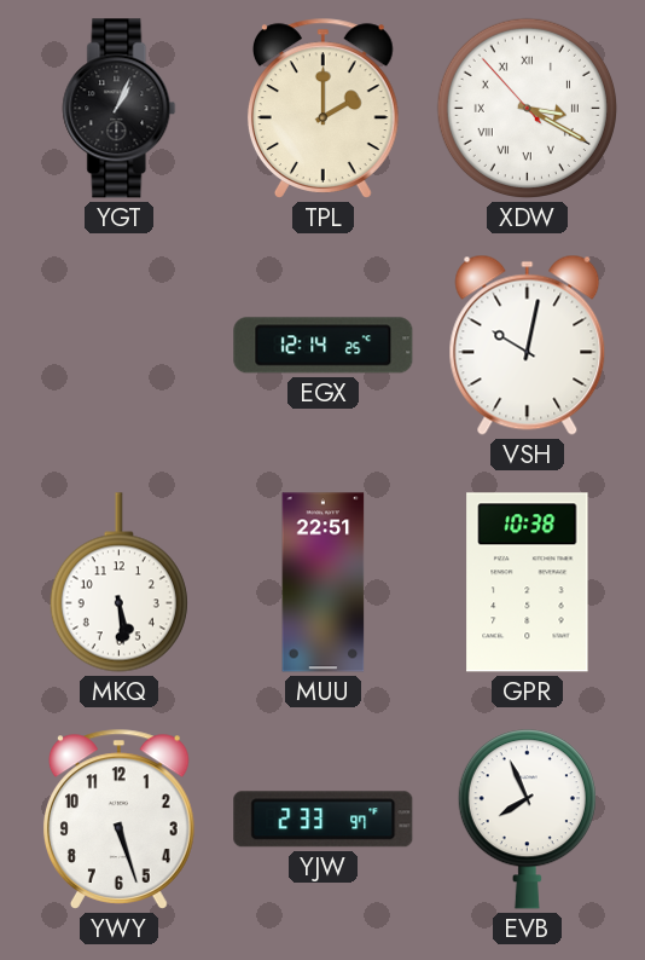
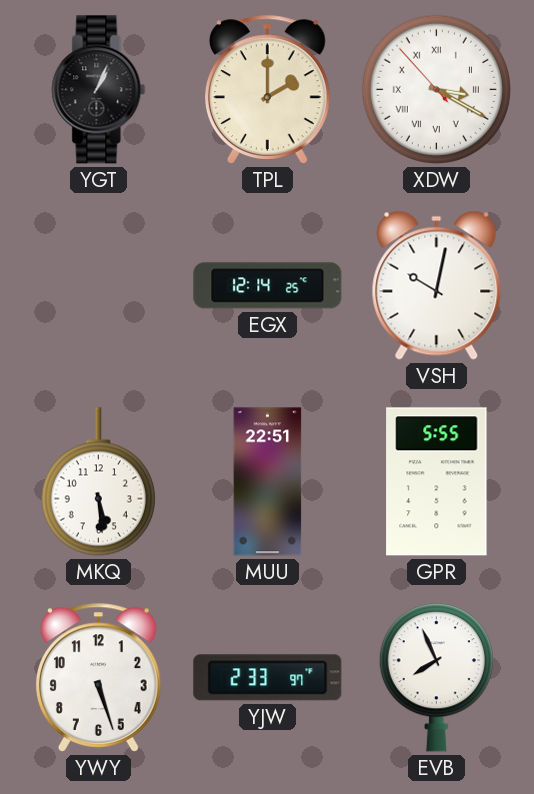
GPR: 10:38 -> 5:55 (437, 482)
